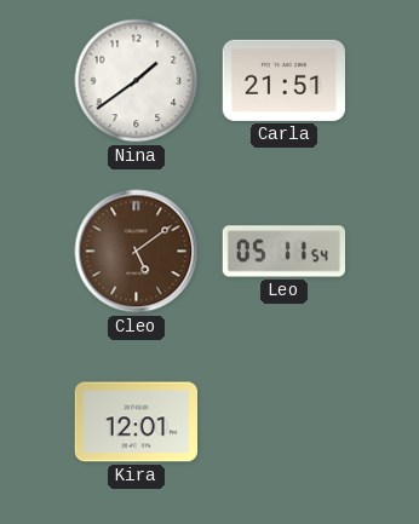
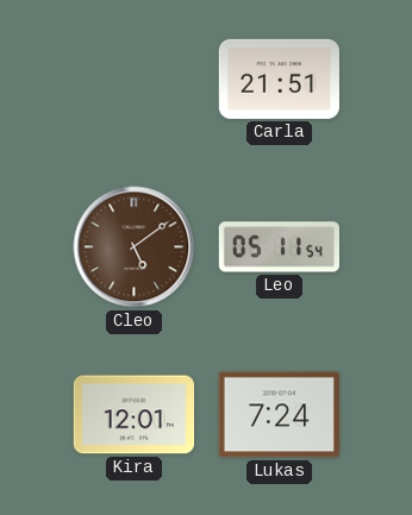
Nina: 1:39 -> none (137, 81)
Lukas: none -> 7:24 (279, 415)
